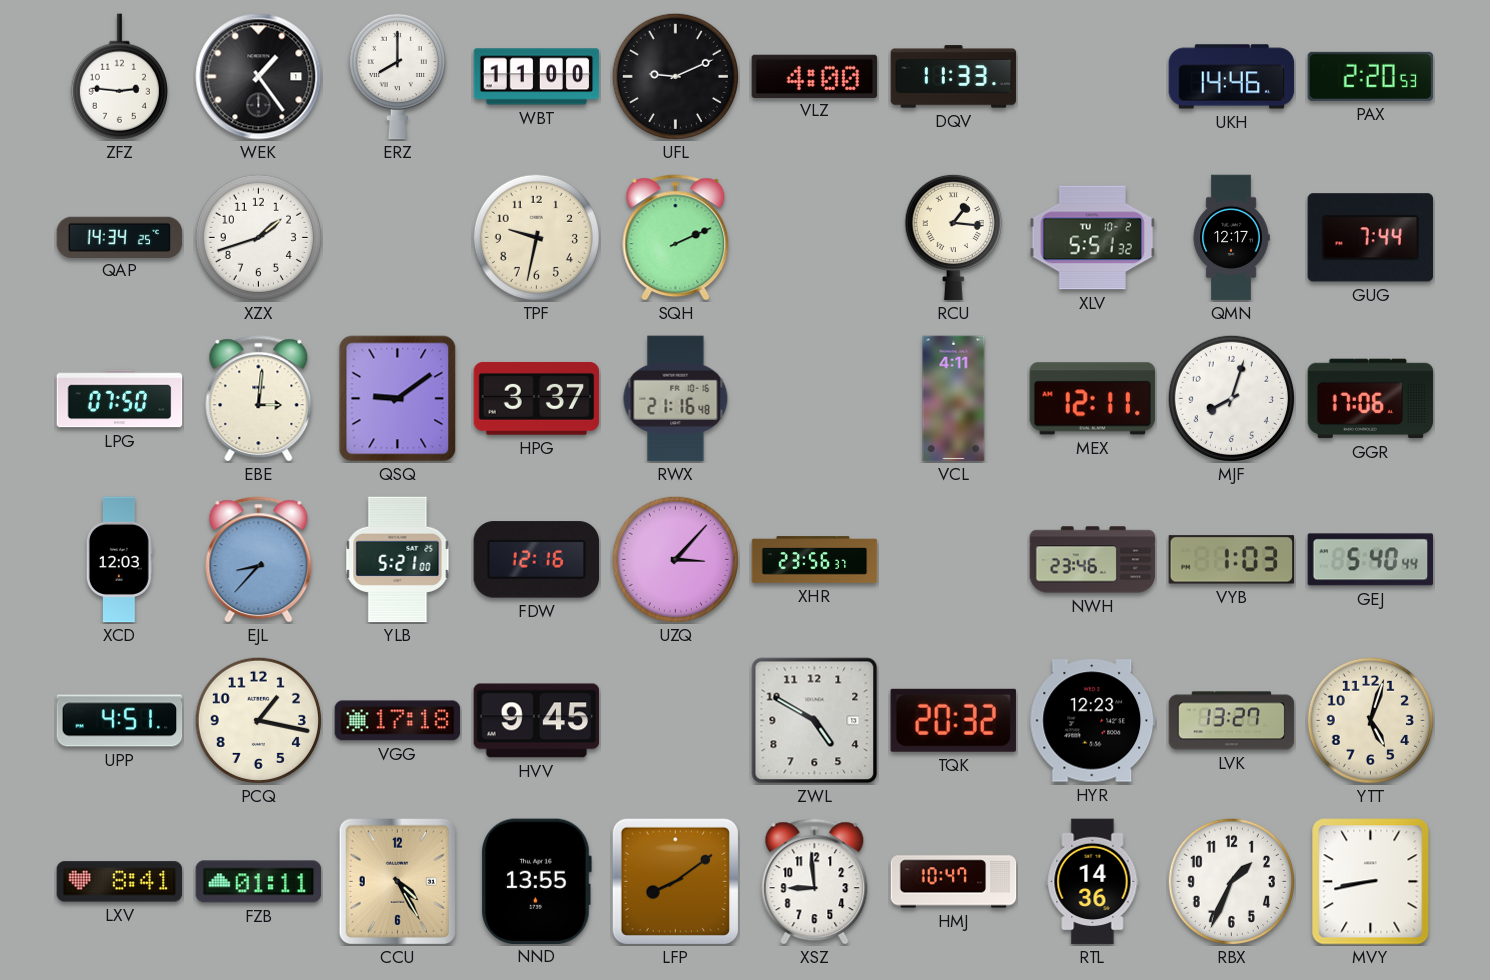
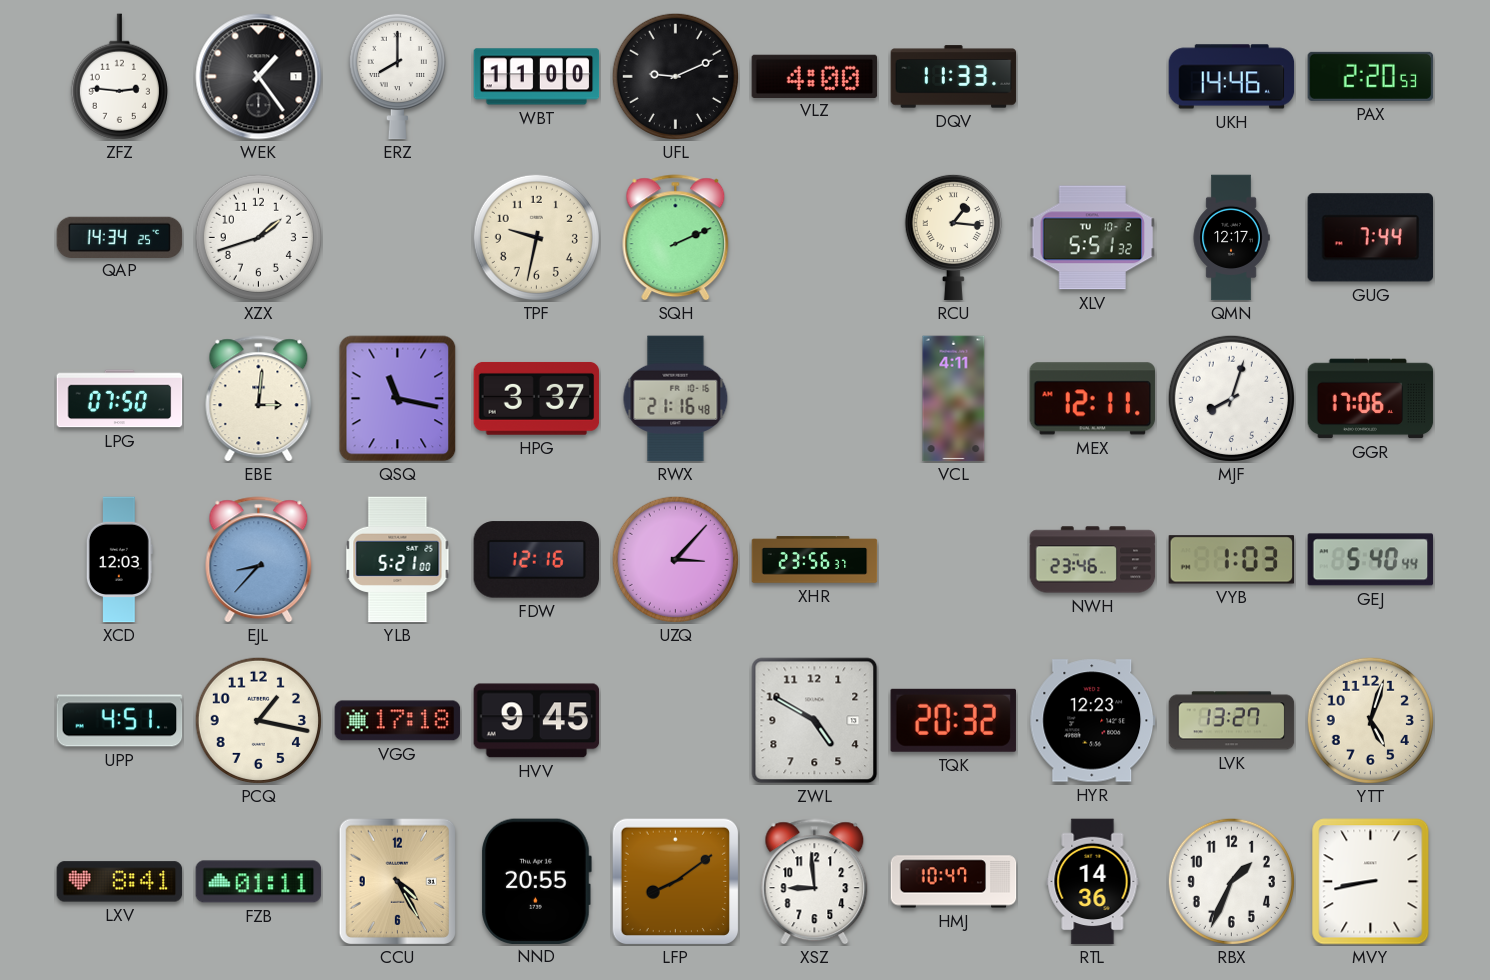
QSQ: 9:09 -> 11:17 (398, 399)
NND: 13:55 -> 20:55 (536, 881)
